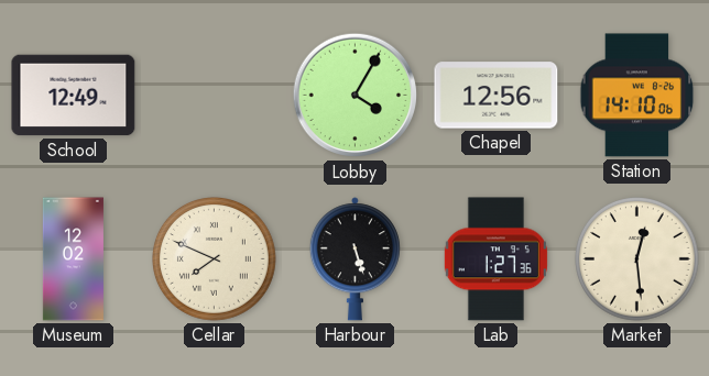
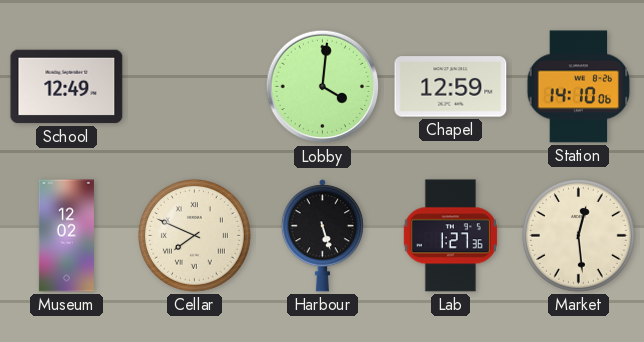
Lobby: 4:05 -> 4:01 (323, 87)
Chapel: 12:56 -> 12:59 (451, 87)
